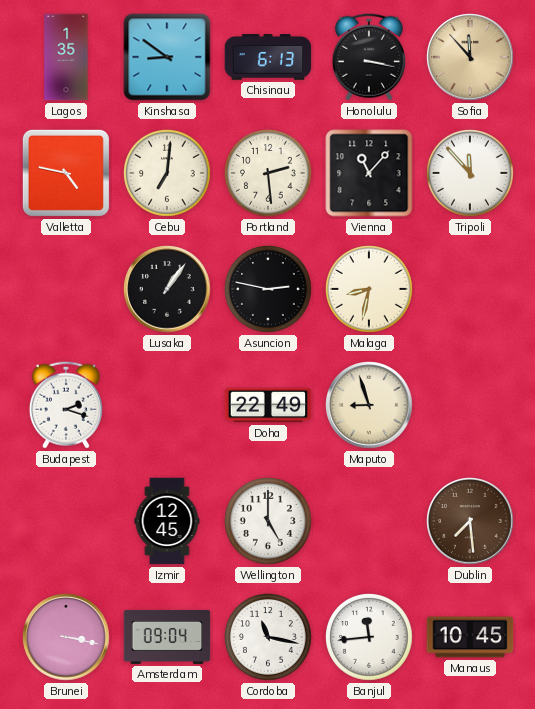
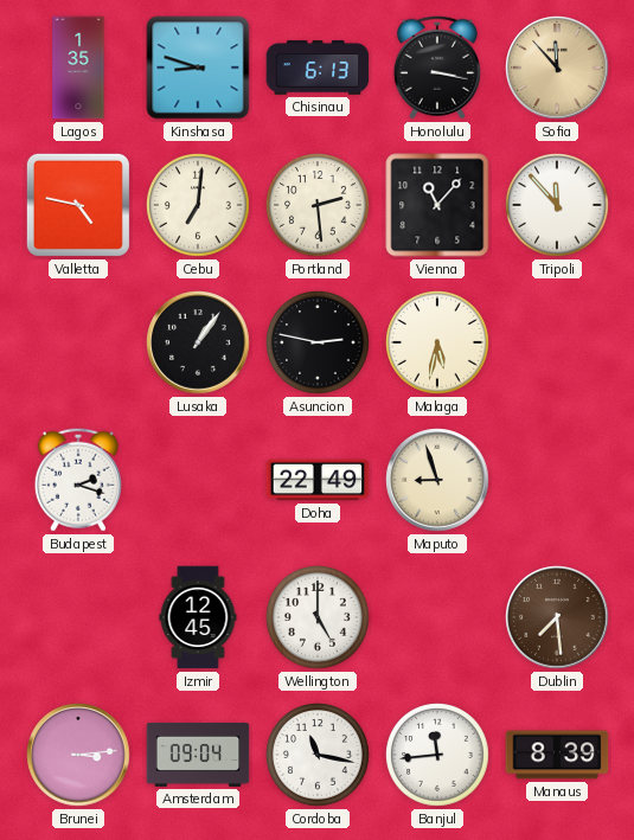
Kinshasa: 8:51 -> 8:48 (198, 68)
Malaga: 8:32 -> 5:32 (438, 344)
Brunei: 3:17 -> 3:14 (78, 755)
Manaus: 10:45 -> 8:39 (557, 755)
